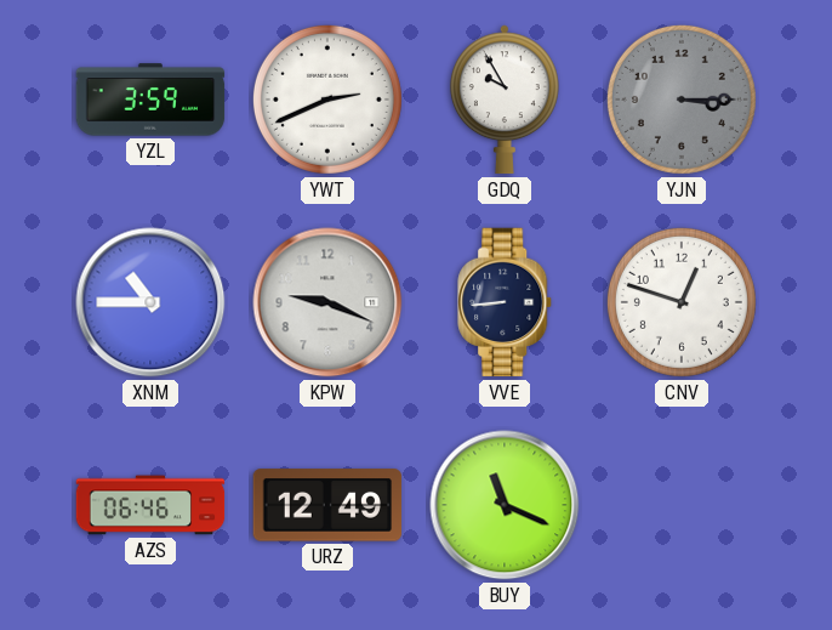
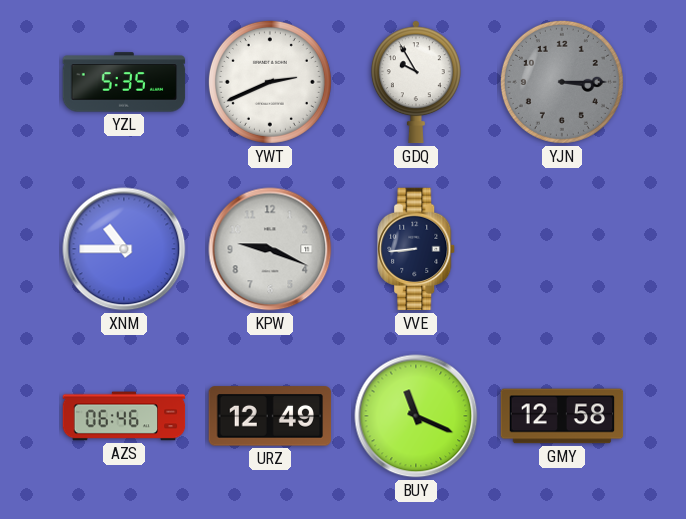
YZL: 3:59 -> 5:35 (124, 82)
CNV: 12:48 -> none (682, 302)
GMY: none -> 12:58 (562, 416)
